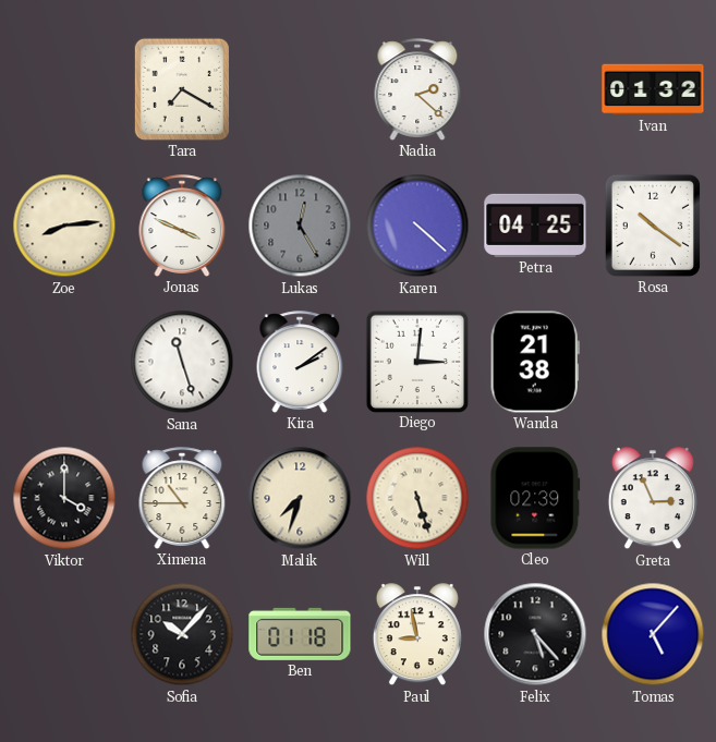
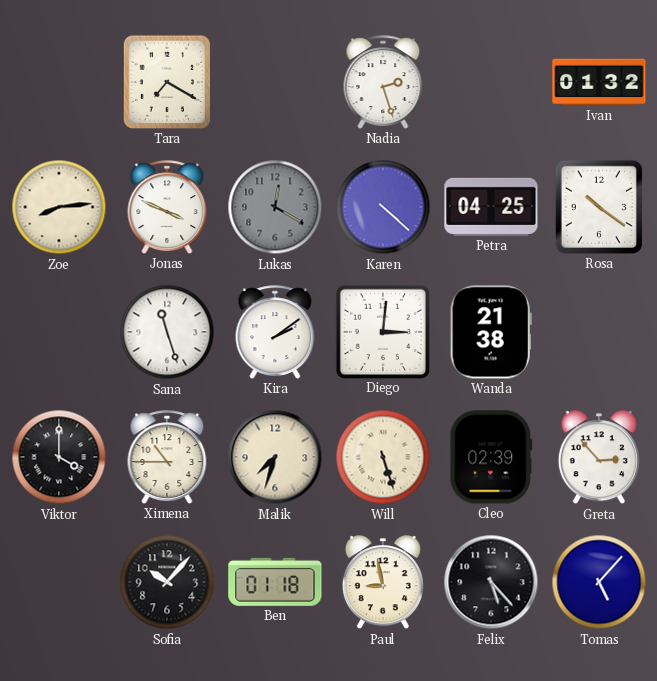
Nadia: 2:22 -> 2:27 (383, 82)
Lukas: 12:25 -> 12:20 (275, 207)
Greta: 2:56 -> 2:53 (599, 458)
